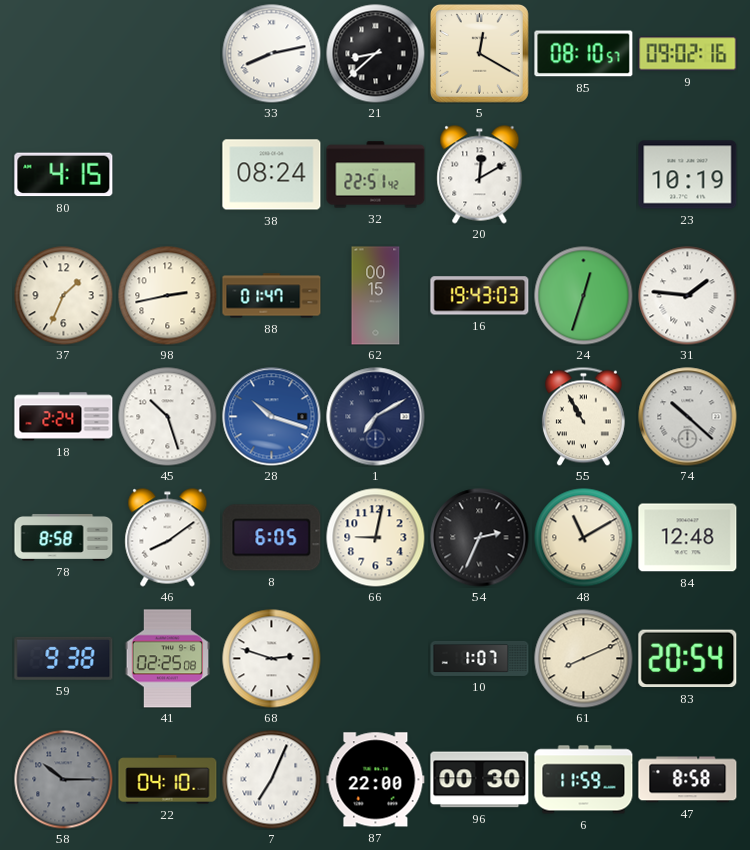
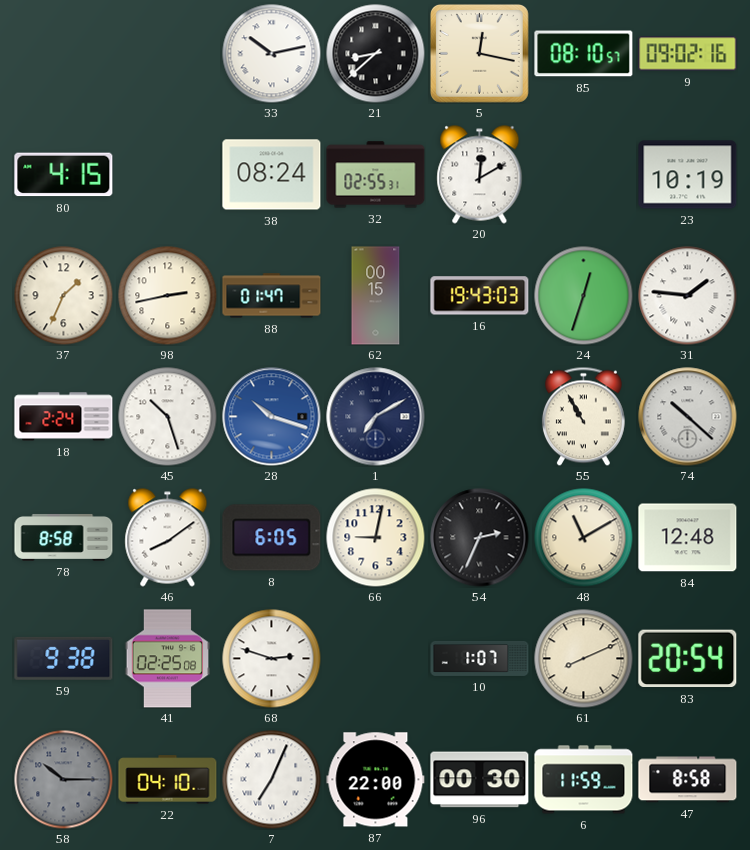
33: 8:13 -> 10:13 (272, 54)
5: 12:20 -> 12:17 (479, 53)
32: 22:51 -> 02:55 (376, 175)
